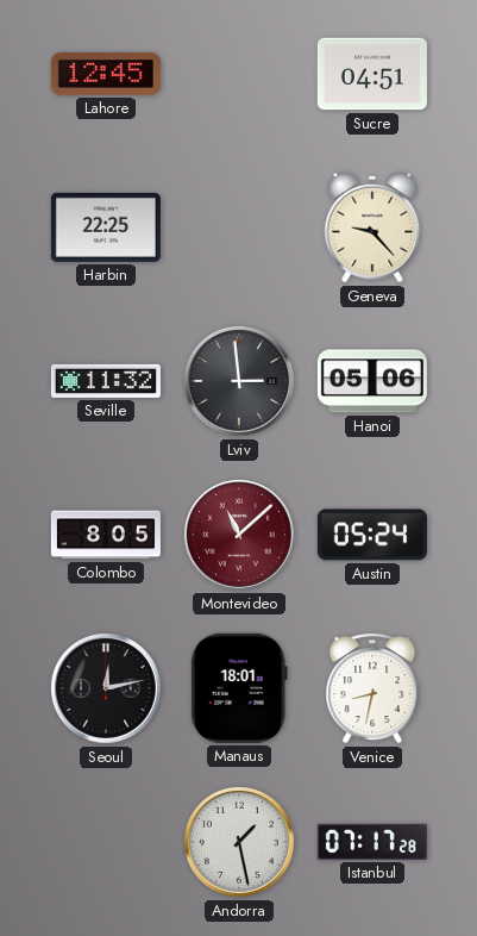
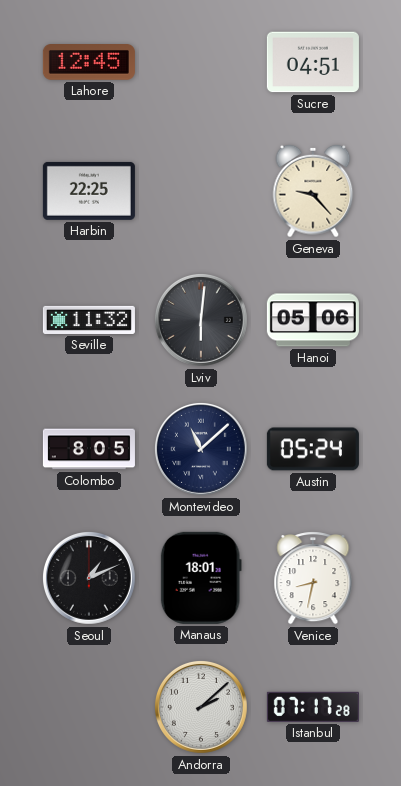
Lviv: 2:59 -> 6:01 (201, 320)
Montevideo dial: burgundy -> navy (201, 449)
Seoul: 12:13 -> 1:11 (89, 578)
Andorra: 1:28 -> 2:08 (201, 707)
